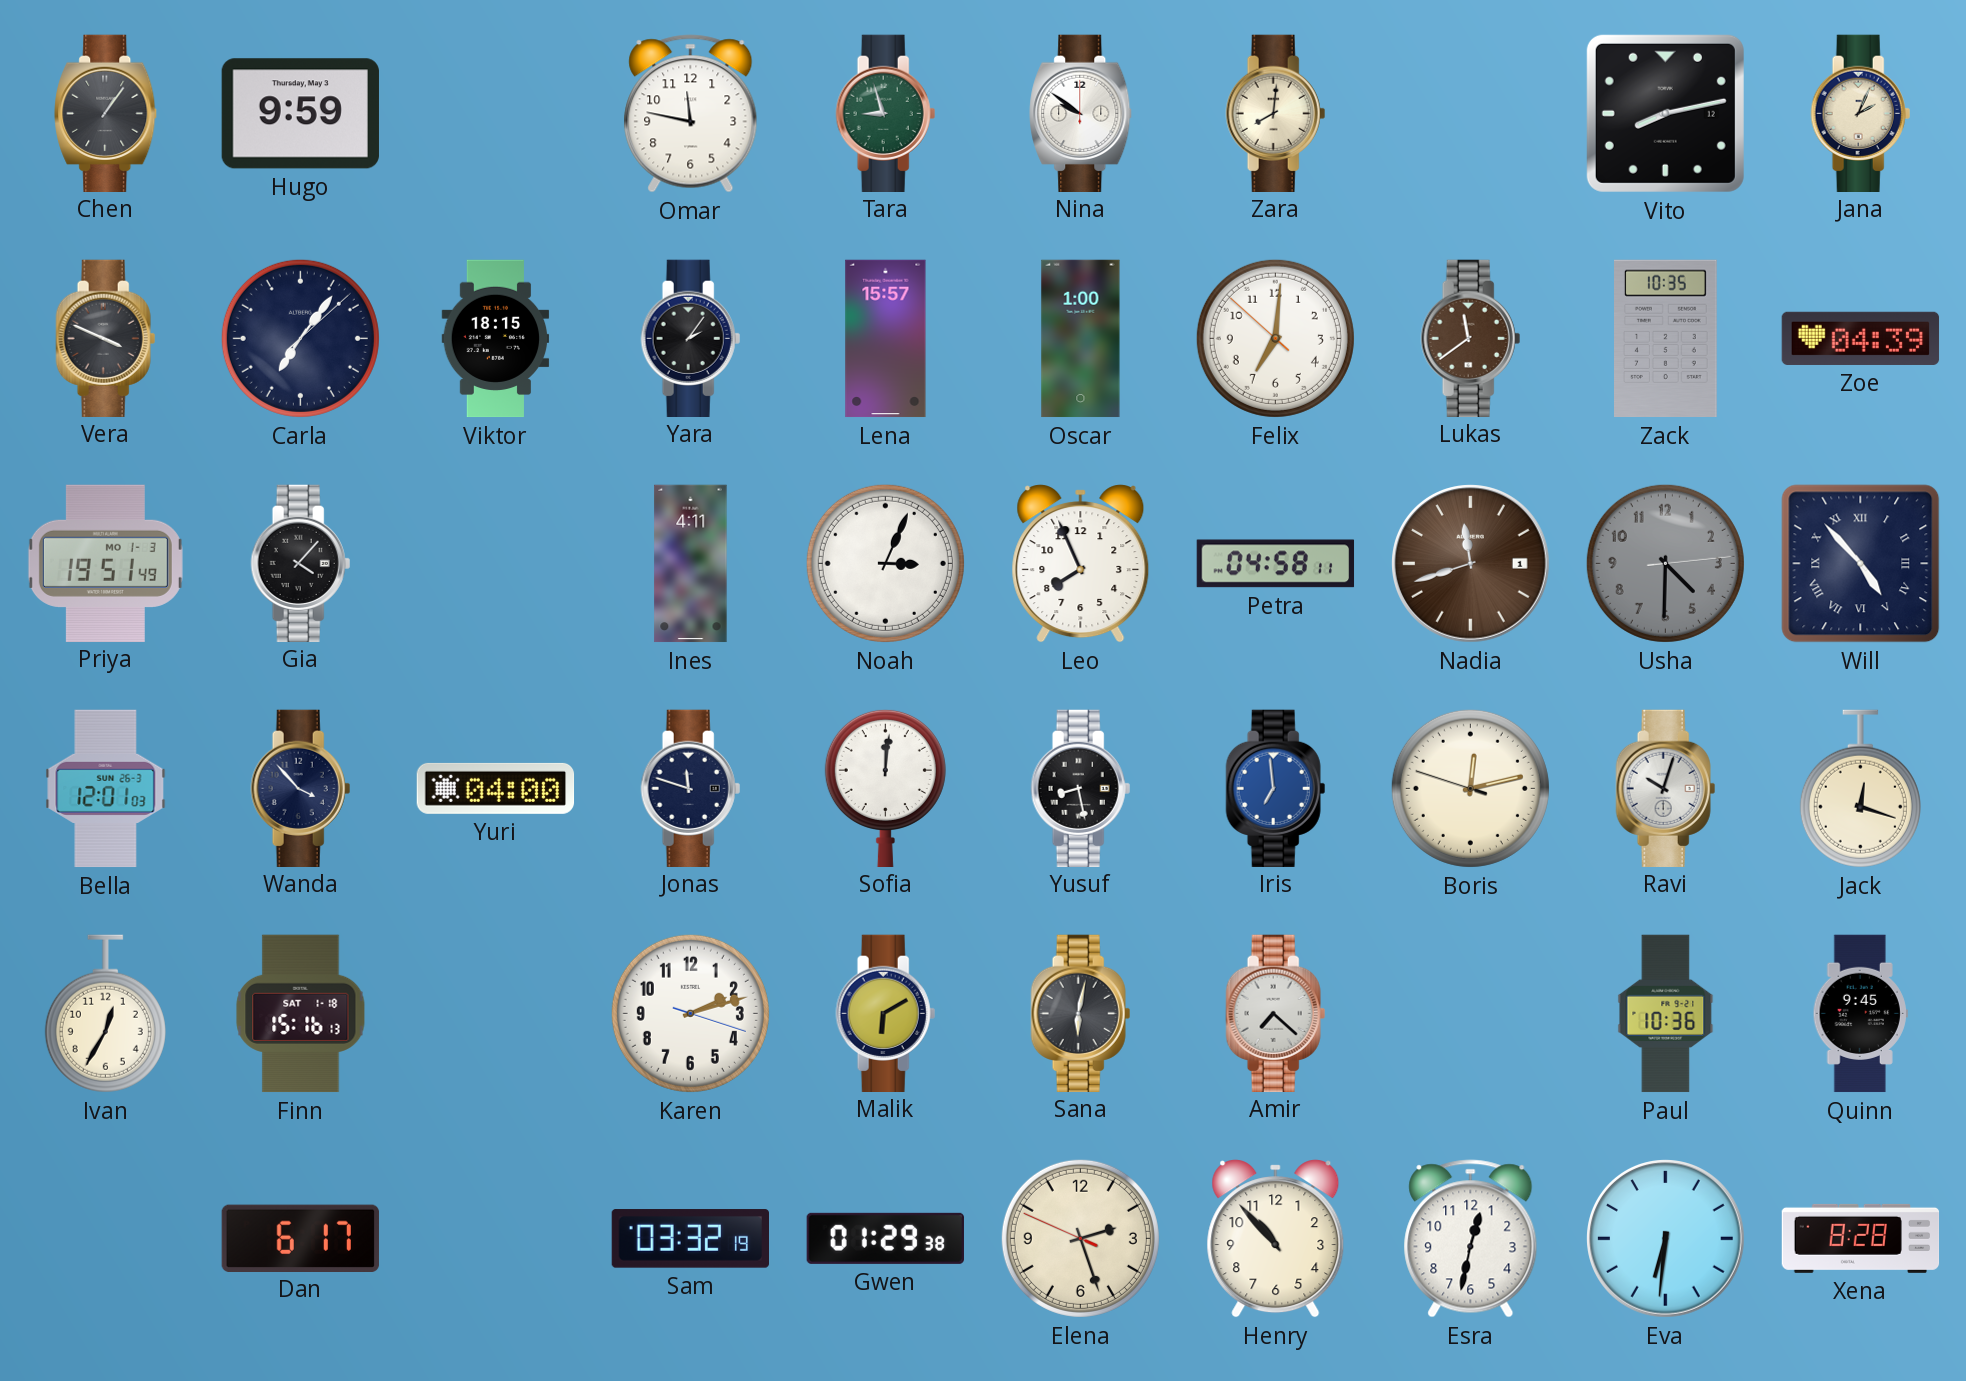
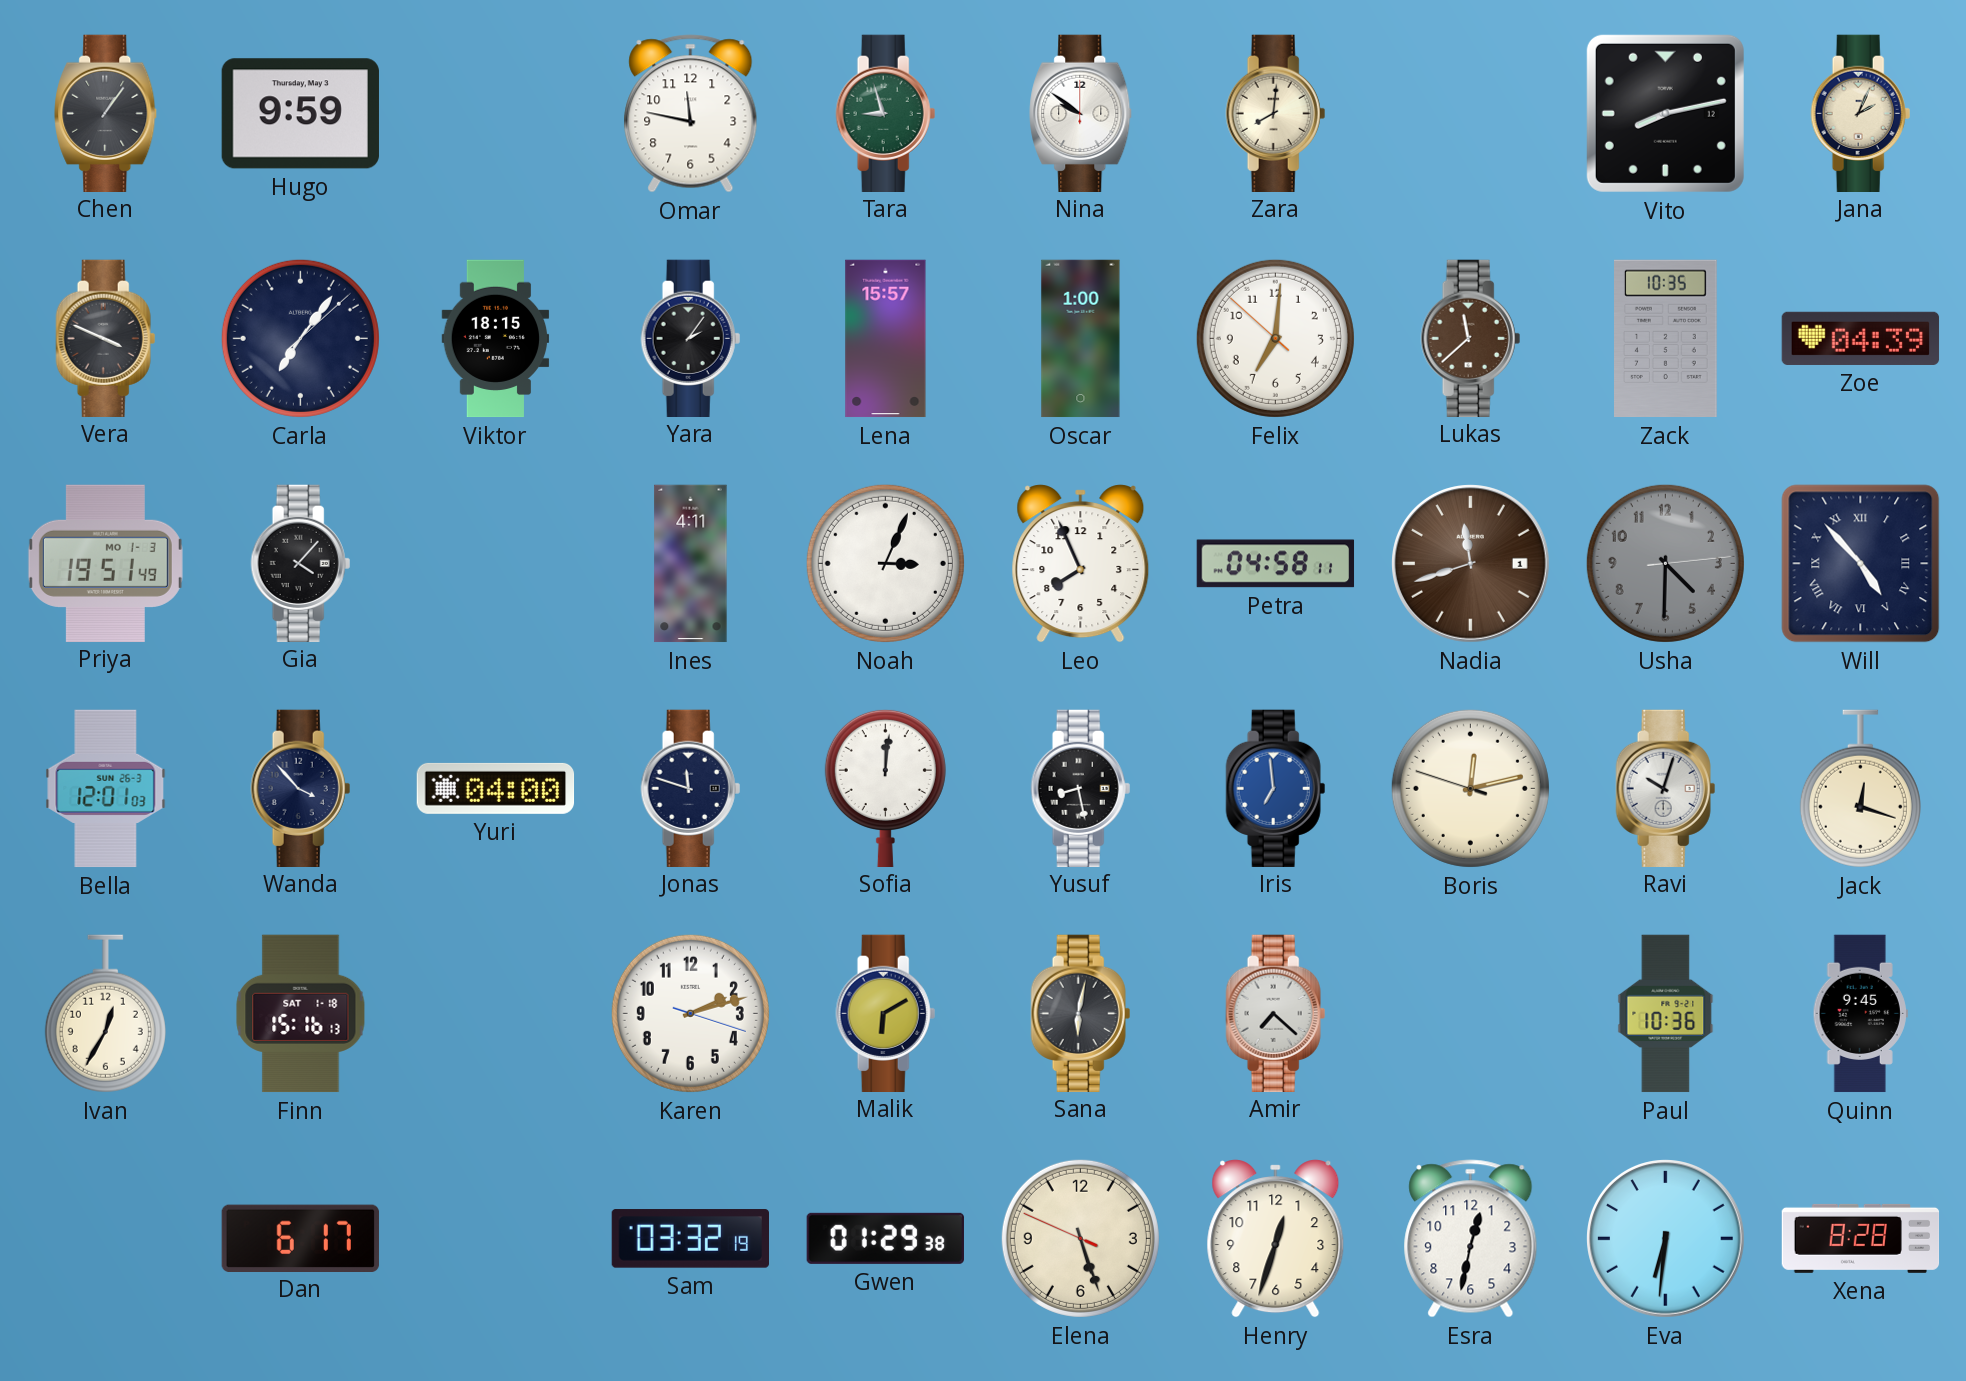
Lukas: 11:39 -> 11:38 (1471, 338)
Elena: 2:26 -> 5:26 (1080, 1238)
Henry: 10:53 -> 12:33 (1276, 1239)
